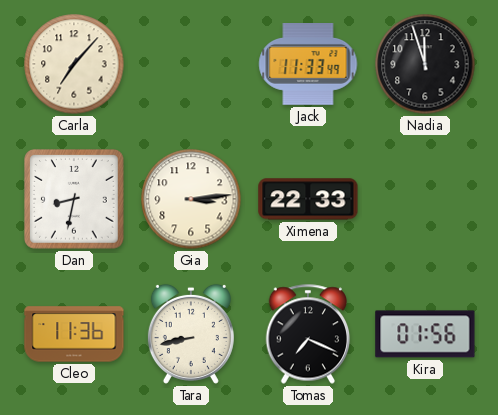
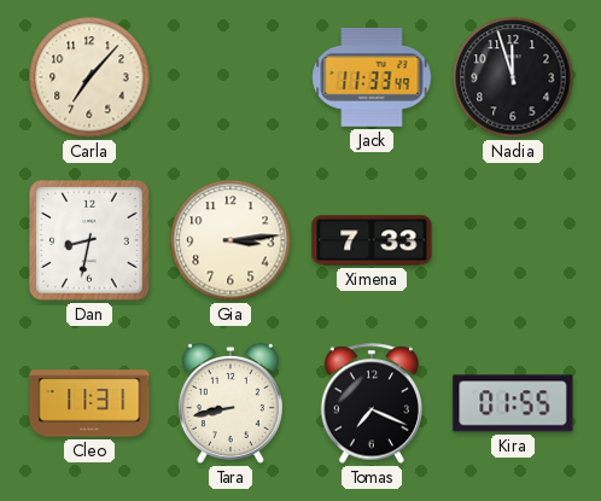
Ximena: 22:33 -> 7:33 (372, 240)
Cleo: 11:36 -> 11:31 (89, 403)
Kira: 01:56 -> 01:55 (513, 403)
